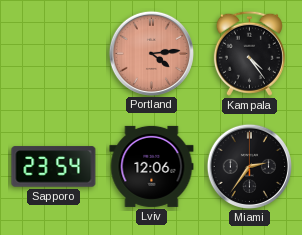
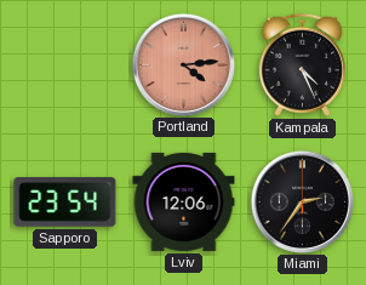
Kampala: 4:24 -> 4:26 (302, 64)
